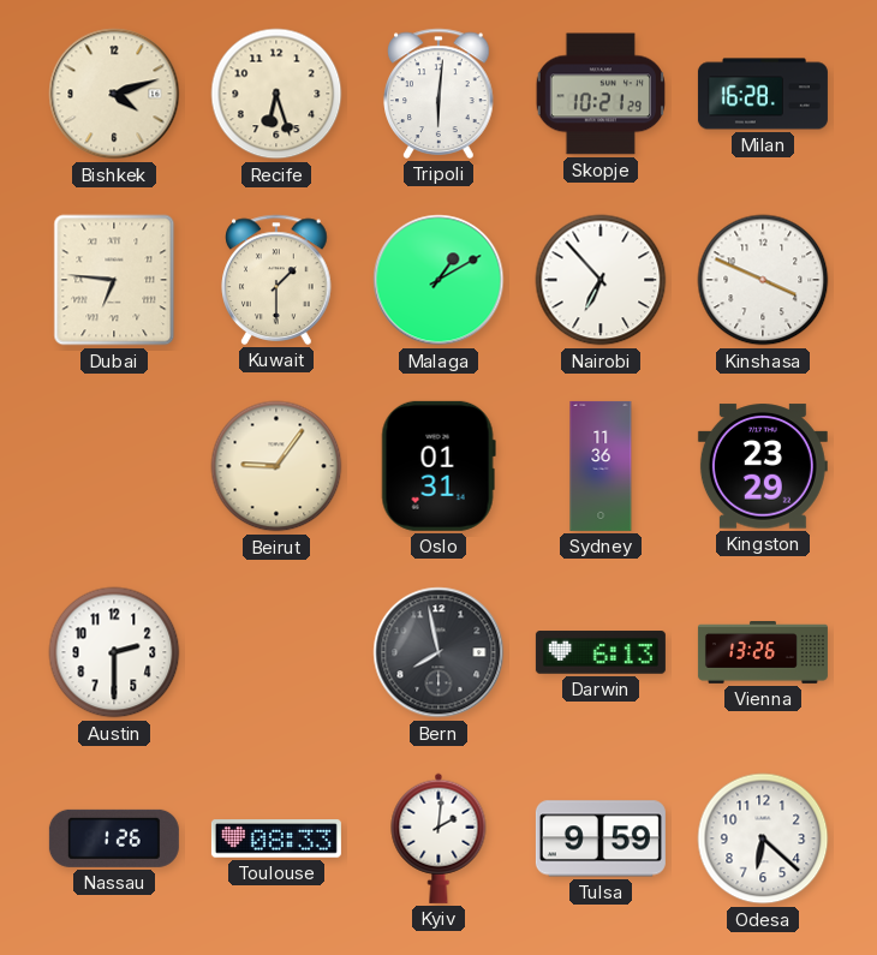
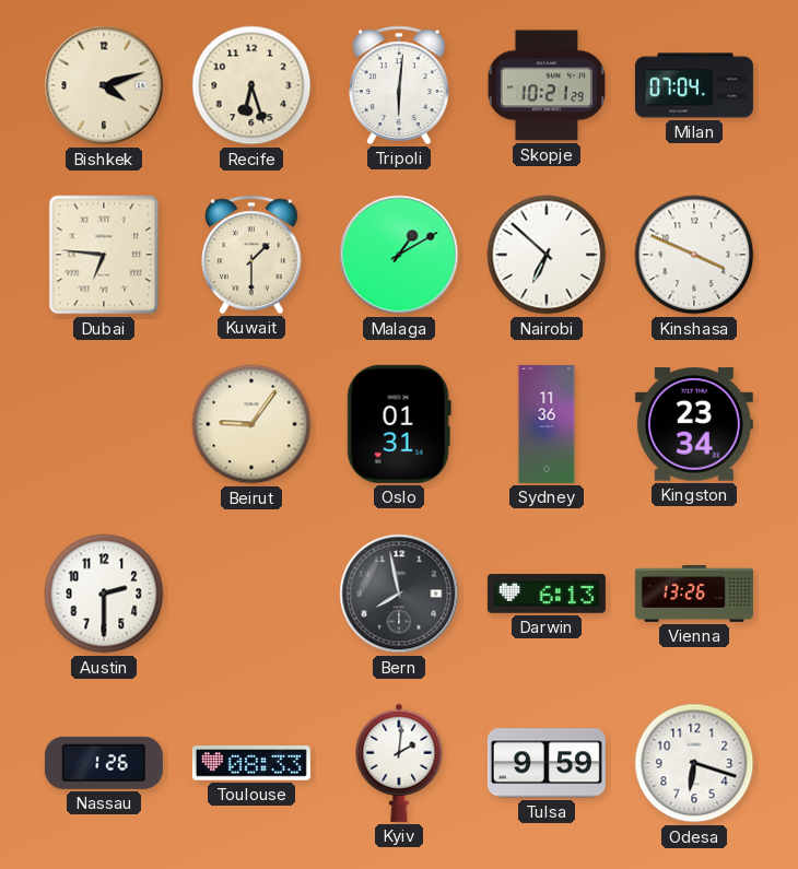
Milan: 16:28 -> 07:04 (694, 85)
Nairobi: 6:53 -> 6:52 (547, 255)
Kingston: 23:29 -> 23:34 (694, 424)
Odesa: 6:22 -> 6:18 (694, 763)
